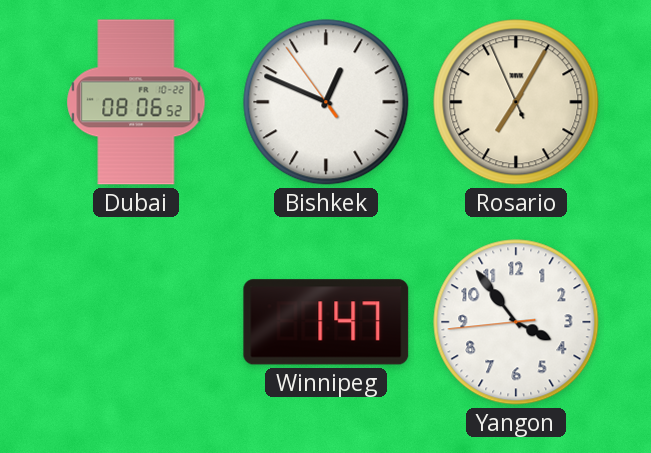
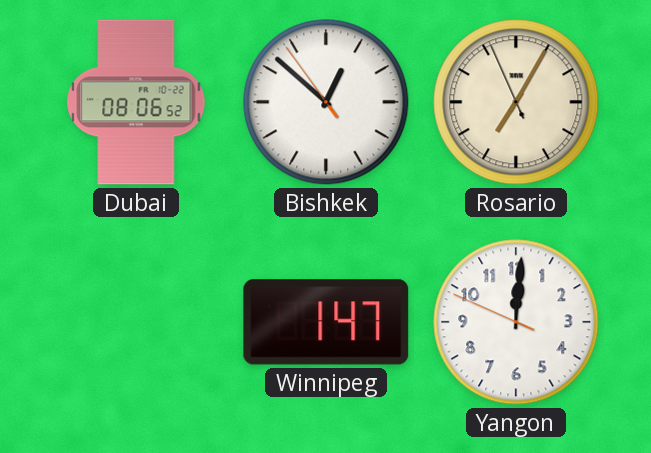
Bishkek: 12:48 -> 12:51 (326, 102)
Yangon: 3:53 -> 12:00 (516, 322)
